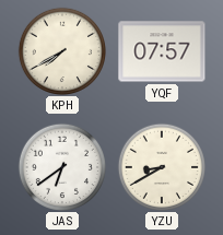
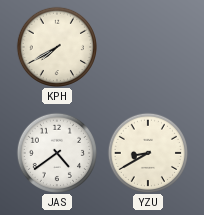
YQF: 07:57 -> none (162, 51)
JAS: 6:39 -> 4:39 (56, 152)
